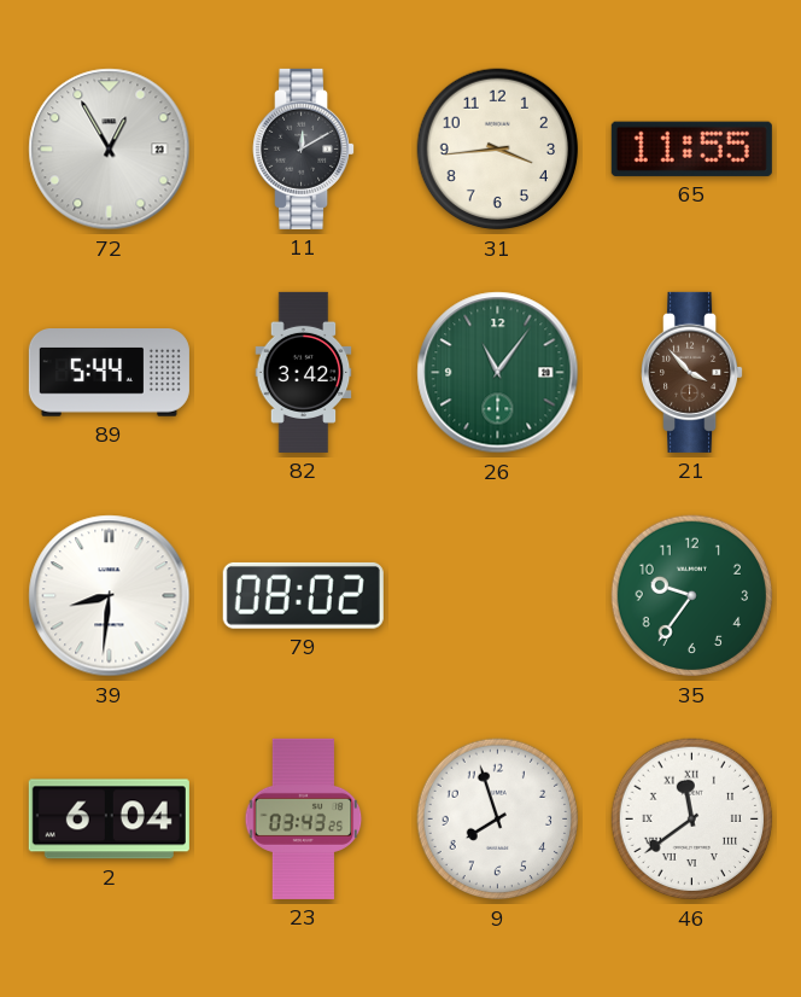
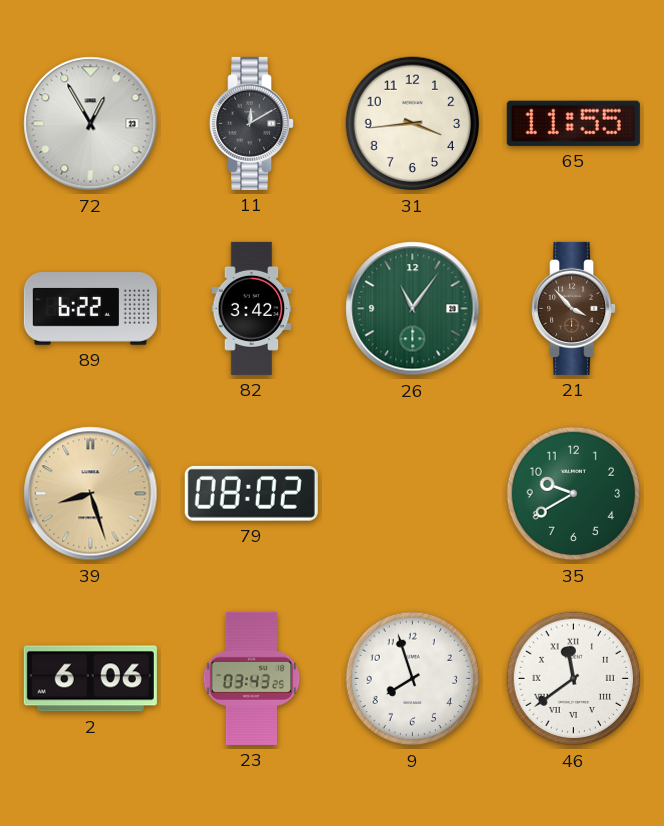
89: 5:44 -> 6:22 (90, 309)
39: 8:31 -> 8:27 (91, 494)
39 dial: white -> champagne (91, 494)
35: 9:36 -> 9:40 (574, 494)
2: 6:04 -> 6:06 (90, 679)
